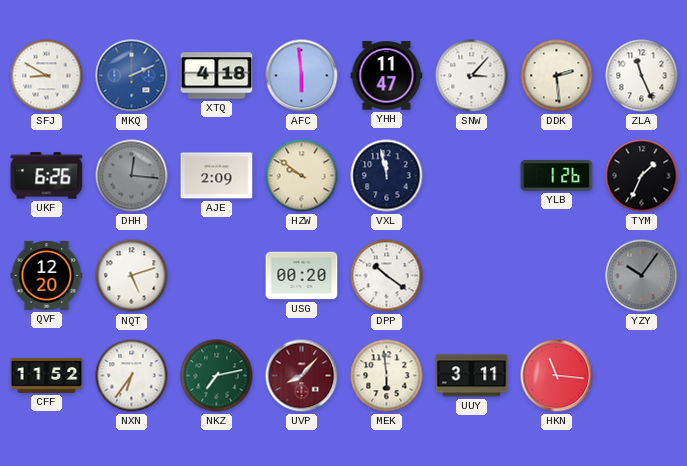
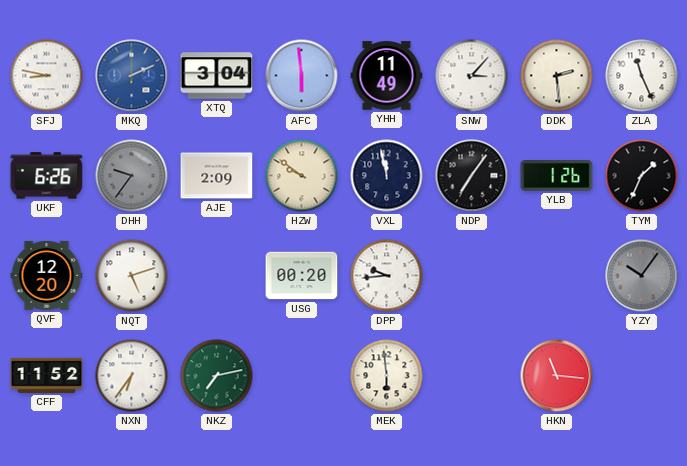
SFJ: 8:50 -> 8:47 (47, 76)
XTQ: 4:18 -> 3:04 (217, 76)
YHH: 11:47 -> 11:49 (387, 76)
DHH: 12:16 -> 9:36 (132, 176)
NDP: none -> 7:06 (472, 176)
DPP: 10:21 -> 9:44 (387, 276)
UVP: 8:07 -> none (302, 376)
UUY: 3:11 -> none (472, 376)
